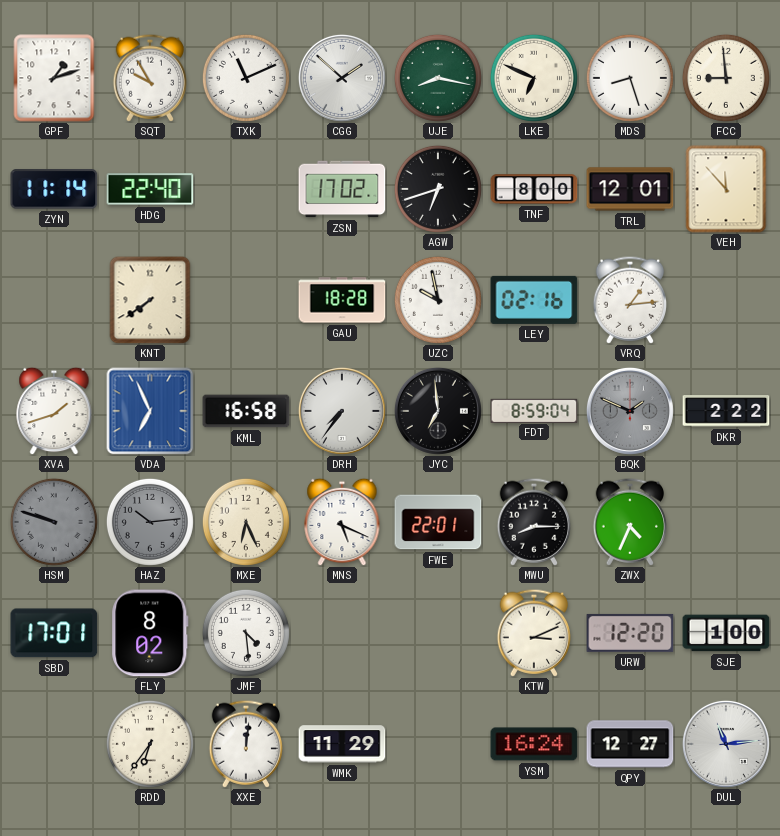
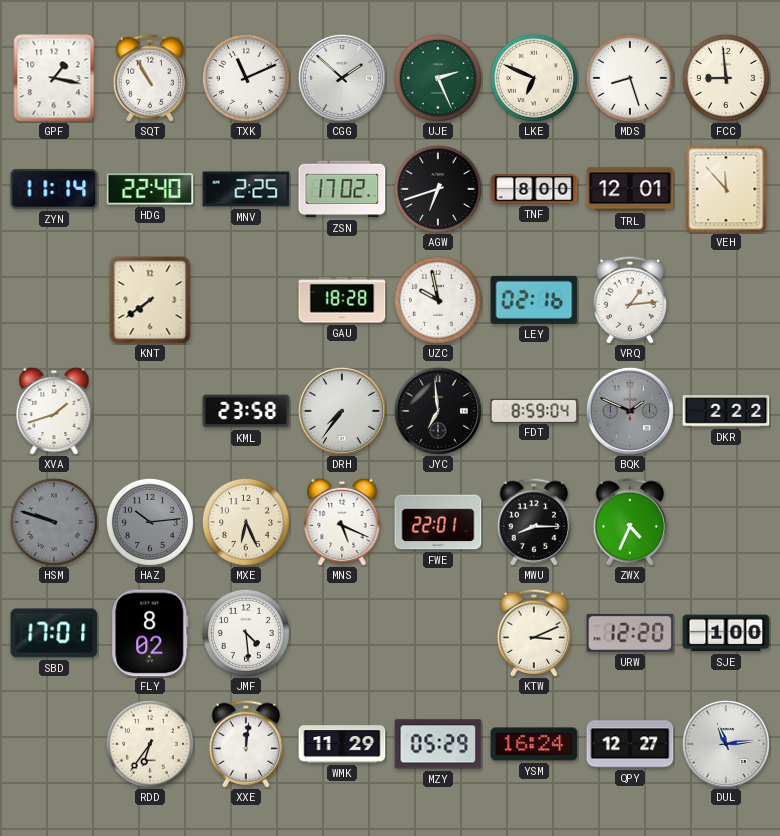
GPF: 1:12 -> 1:17 (54, 78)
SQT: 9:55 -> 10:55 (149, 78)
UJE: 8:17 -> 2:26 (438, 78)
MNV: none -> 2:25 (246, 189)
VDA: 6:56 -> none (150, 411)
KML: 16:58 -> 23:58 (246, 411)
MZY: none -> 05:29 (438, 744)
